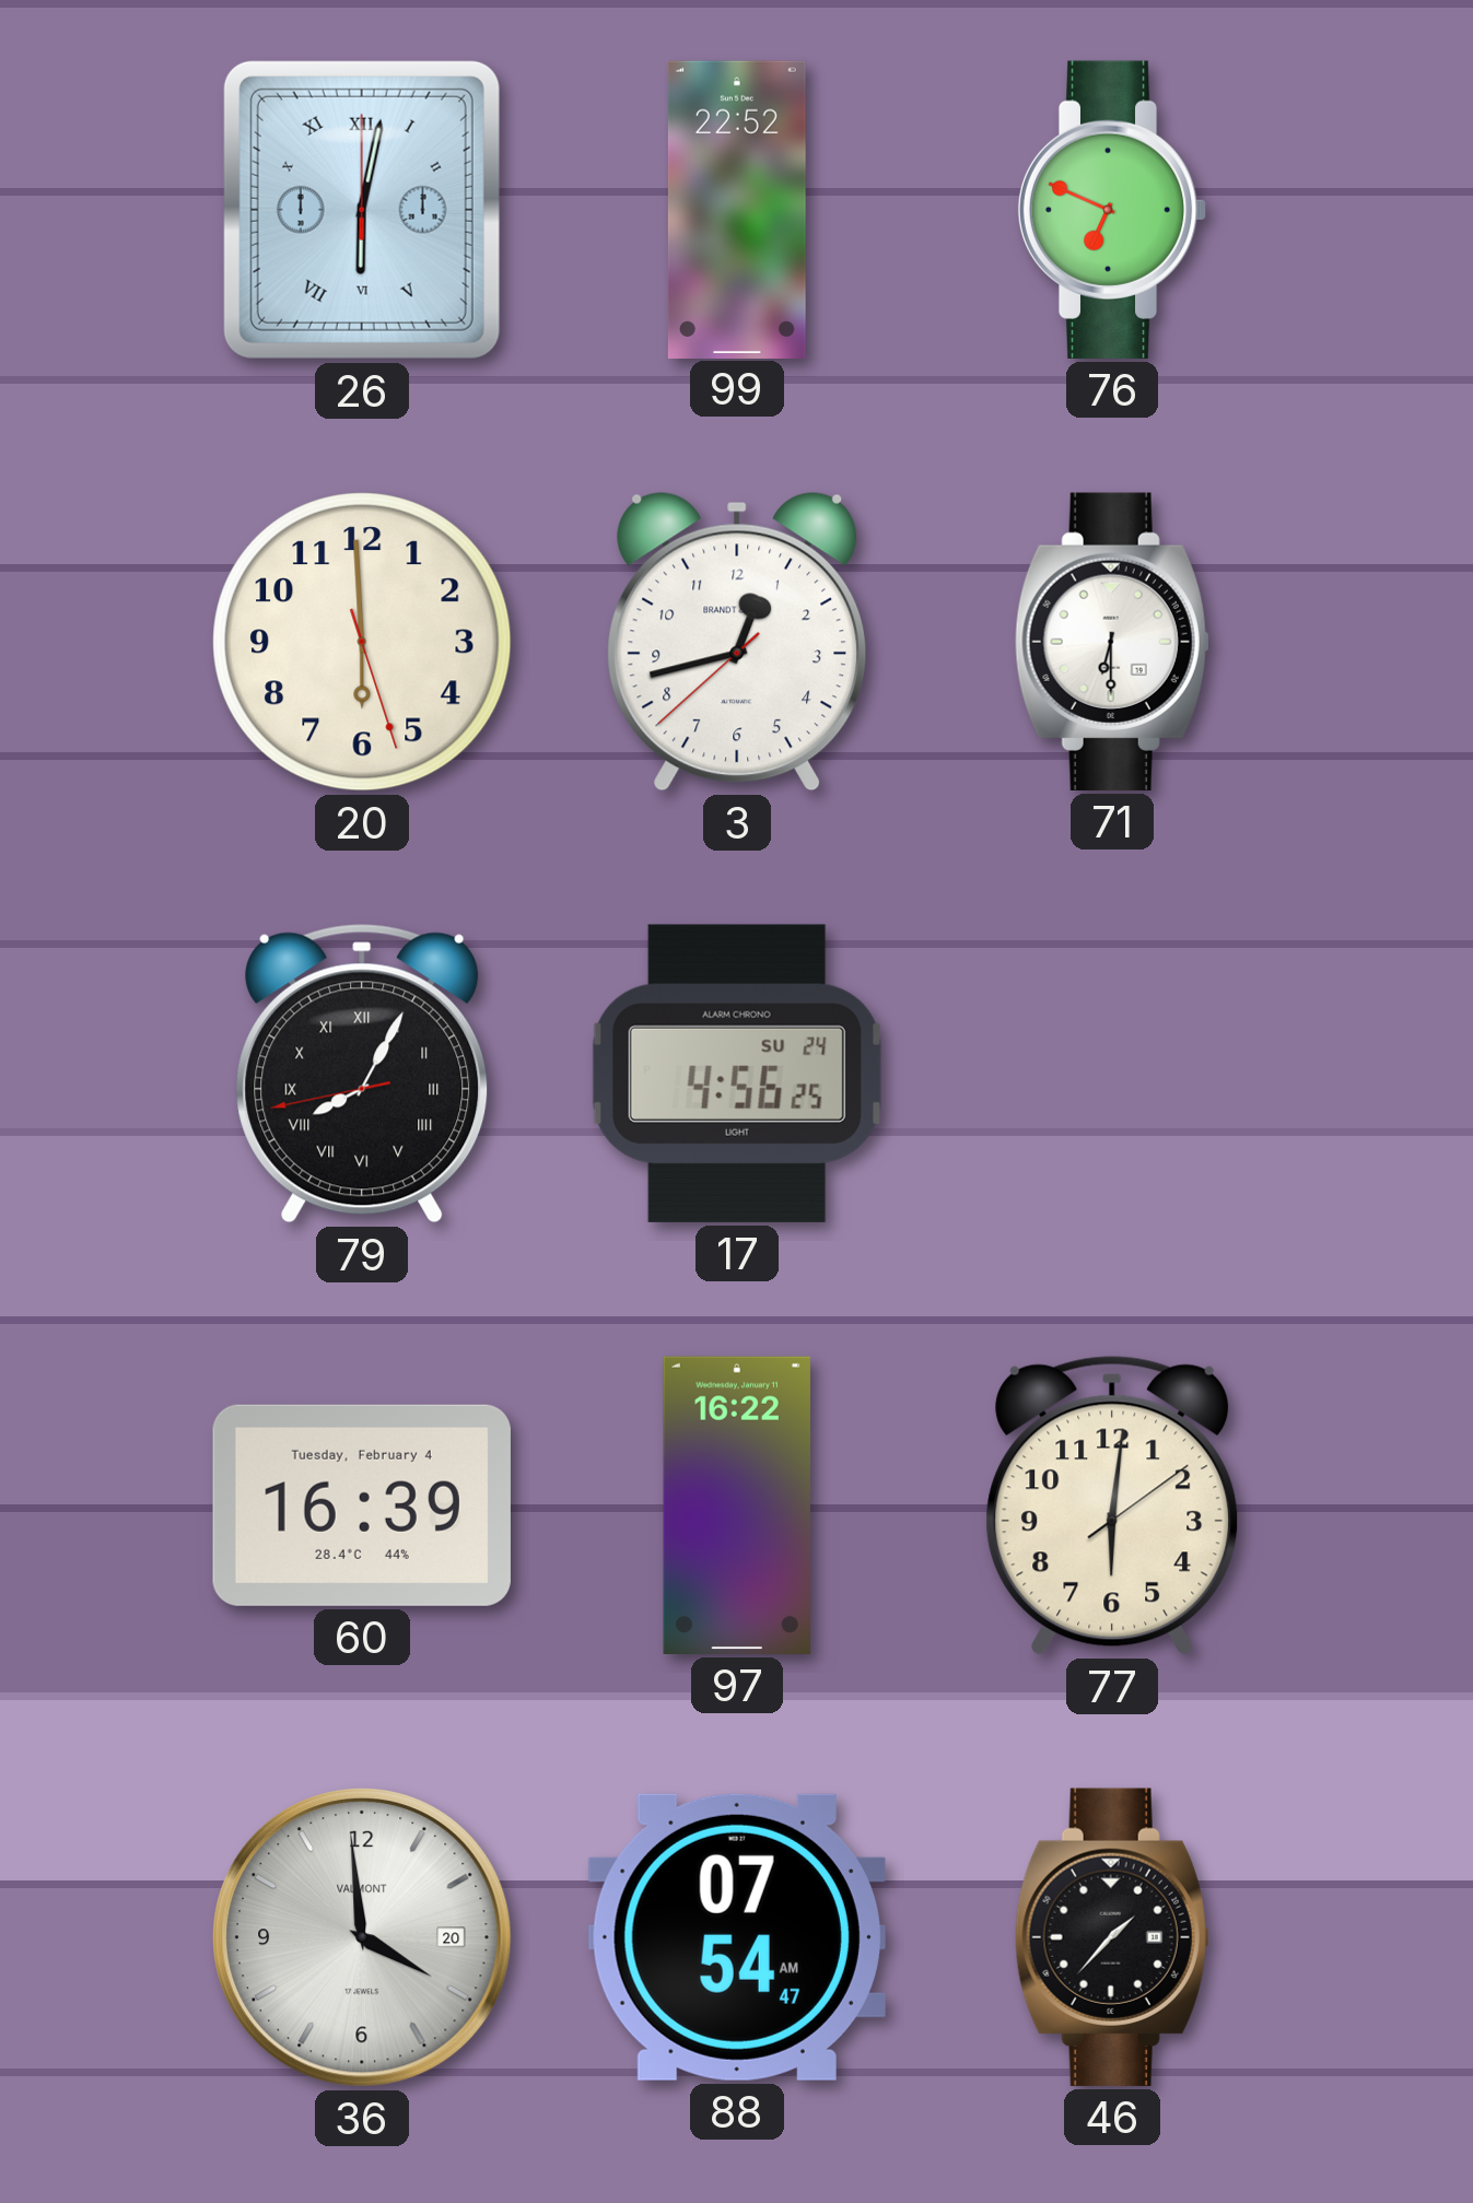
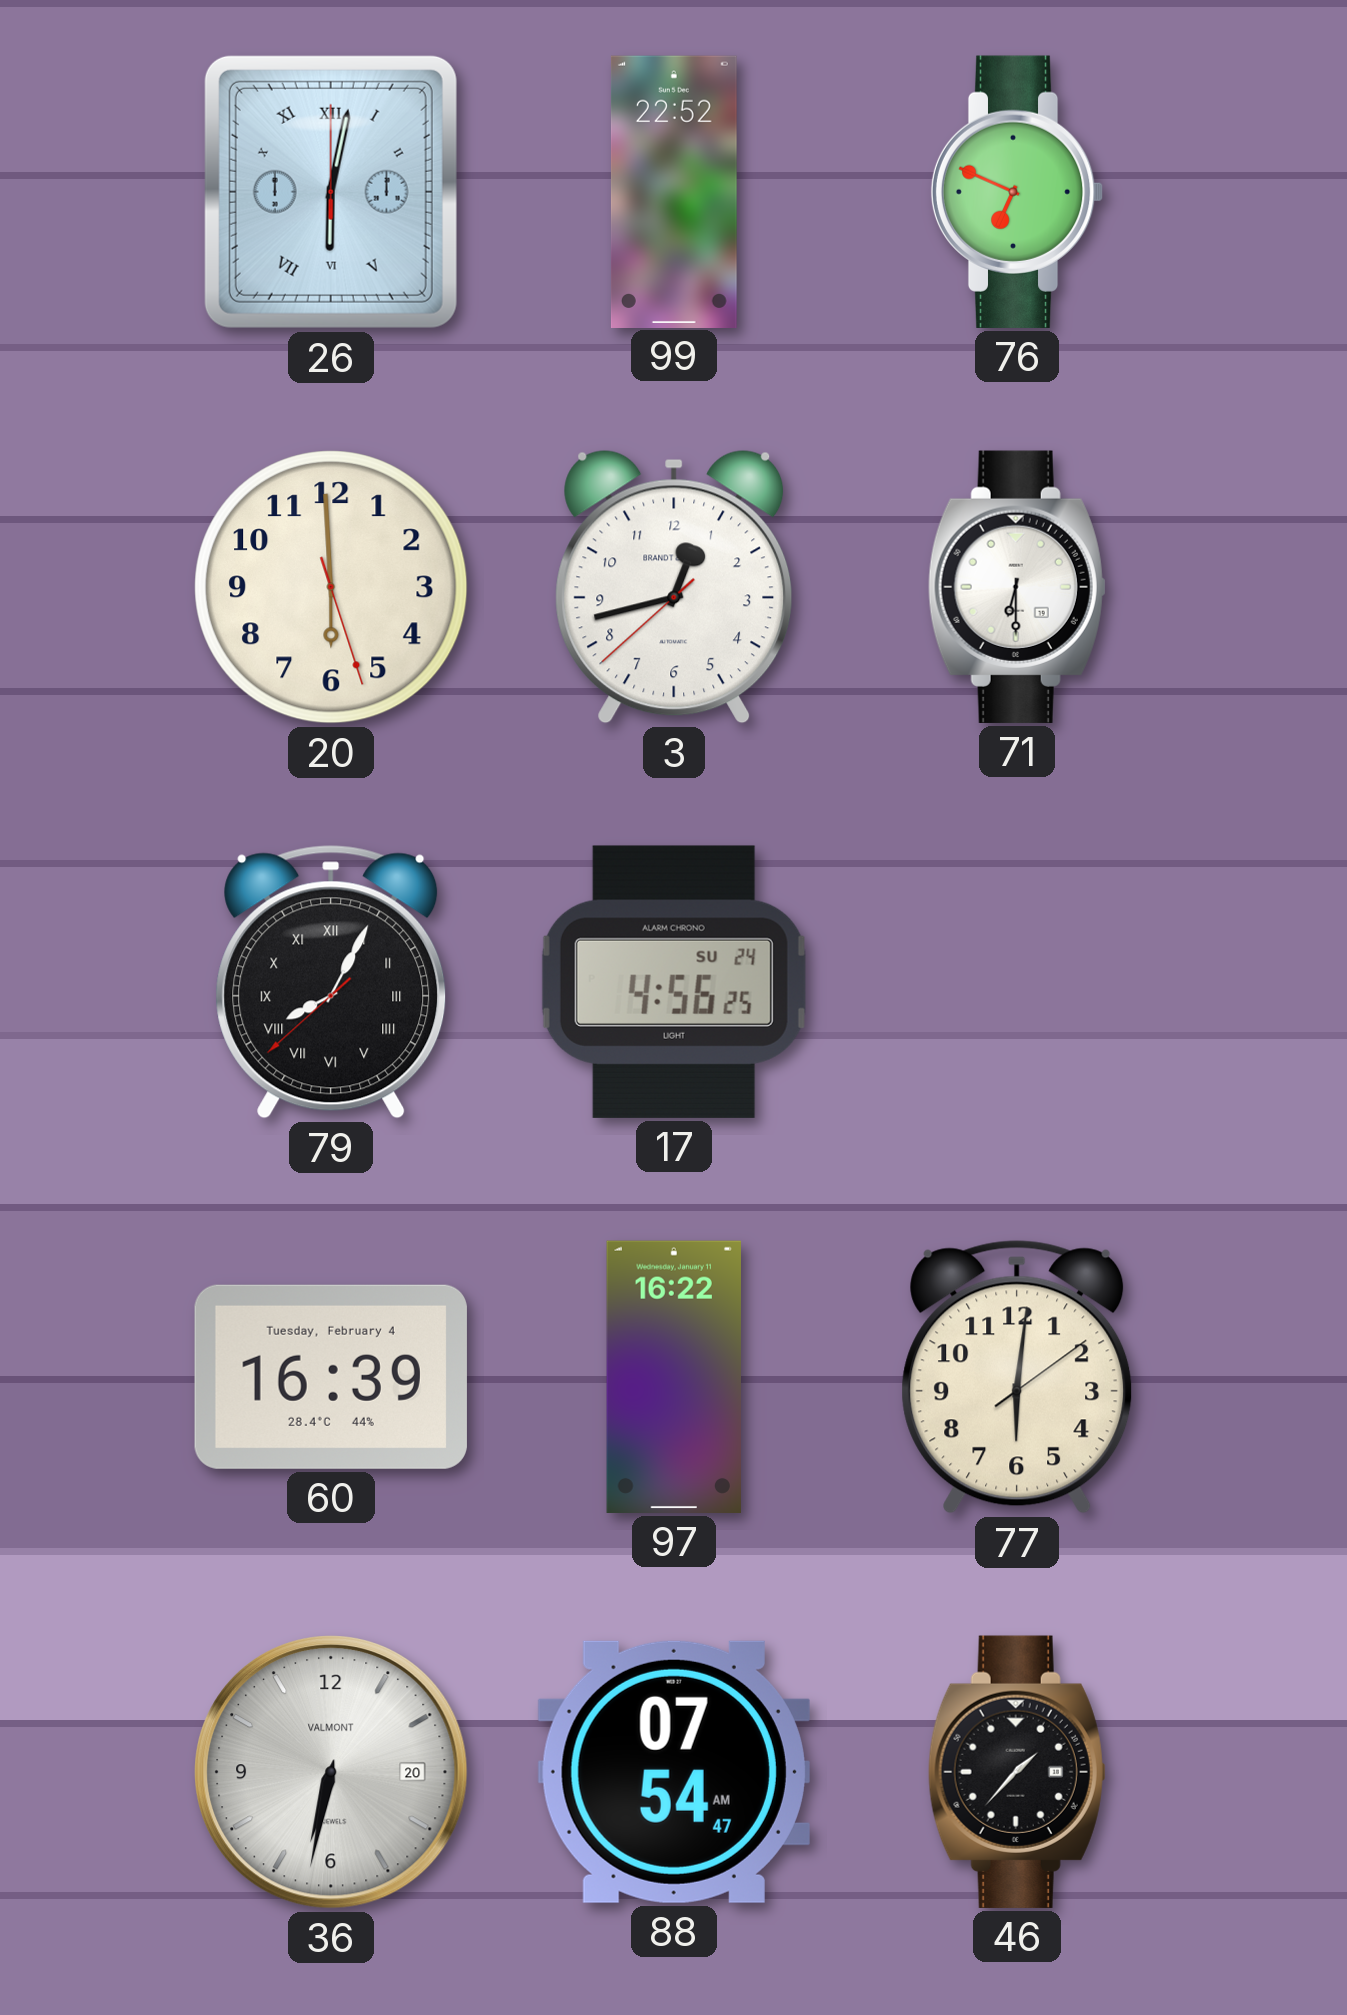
79: 8:04:43 -> 8:04:38 (331, 982)
36: 3:59 -> 6:32 (332, 1773)
